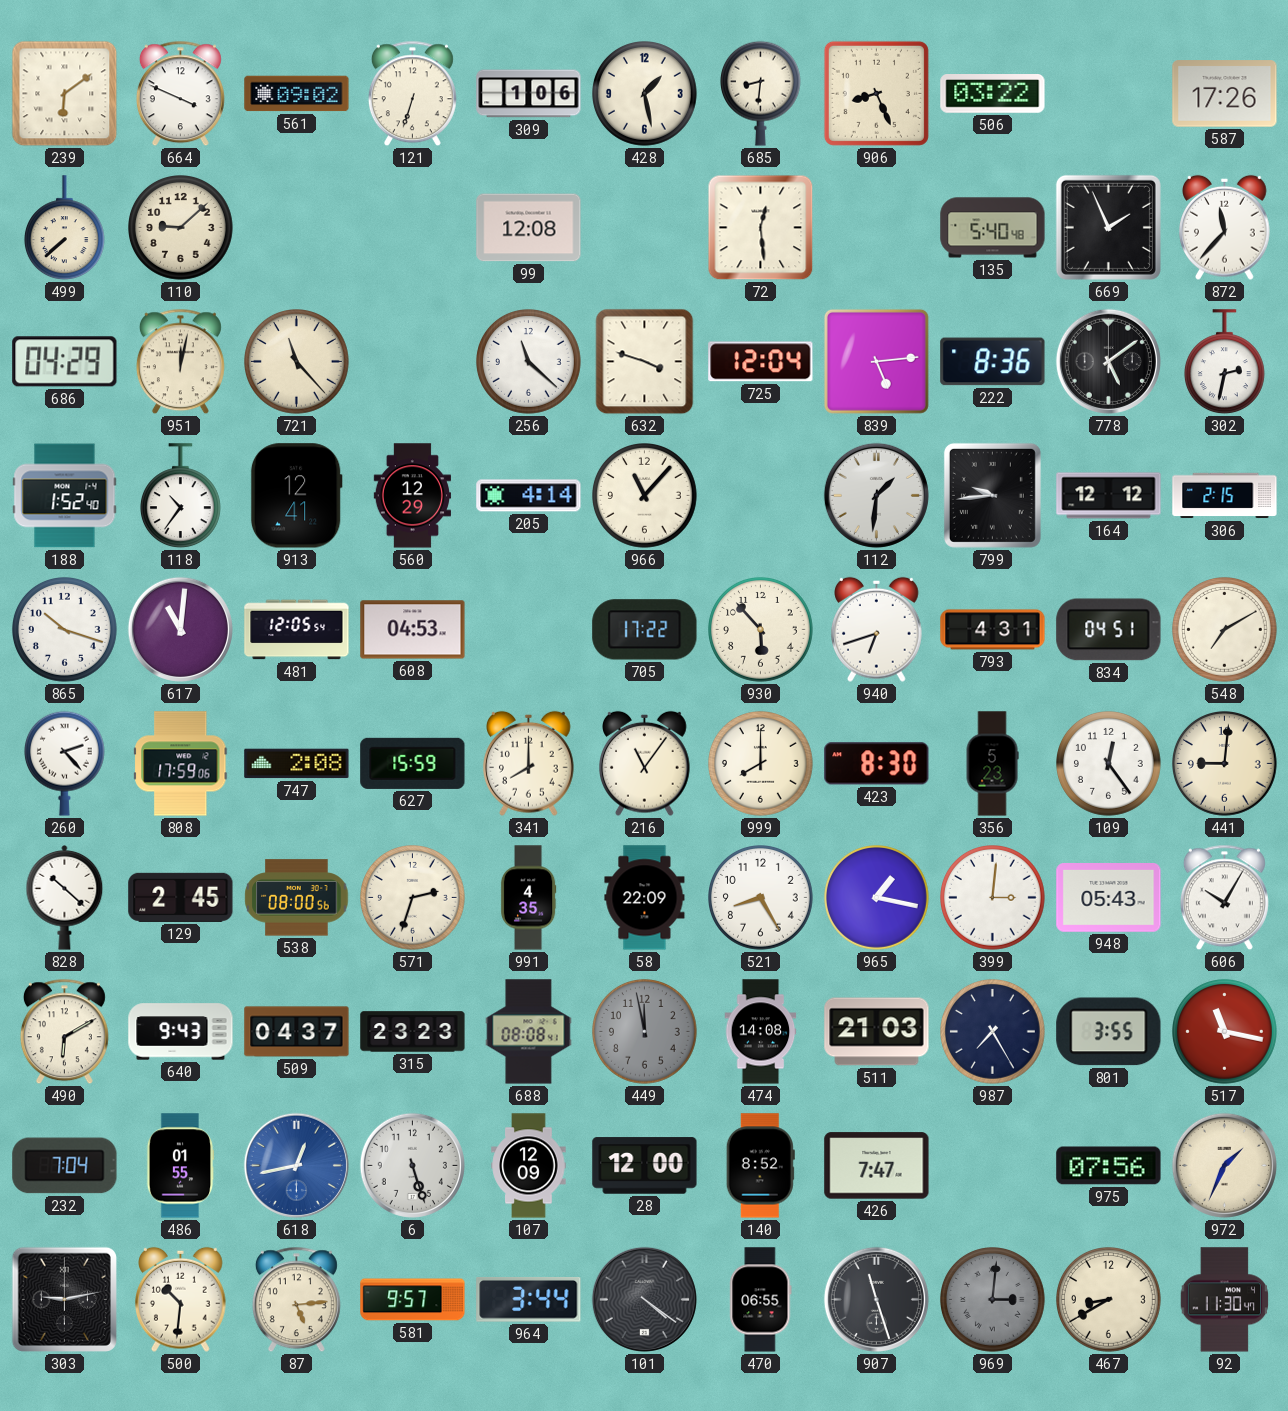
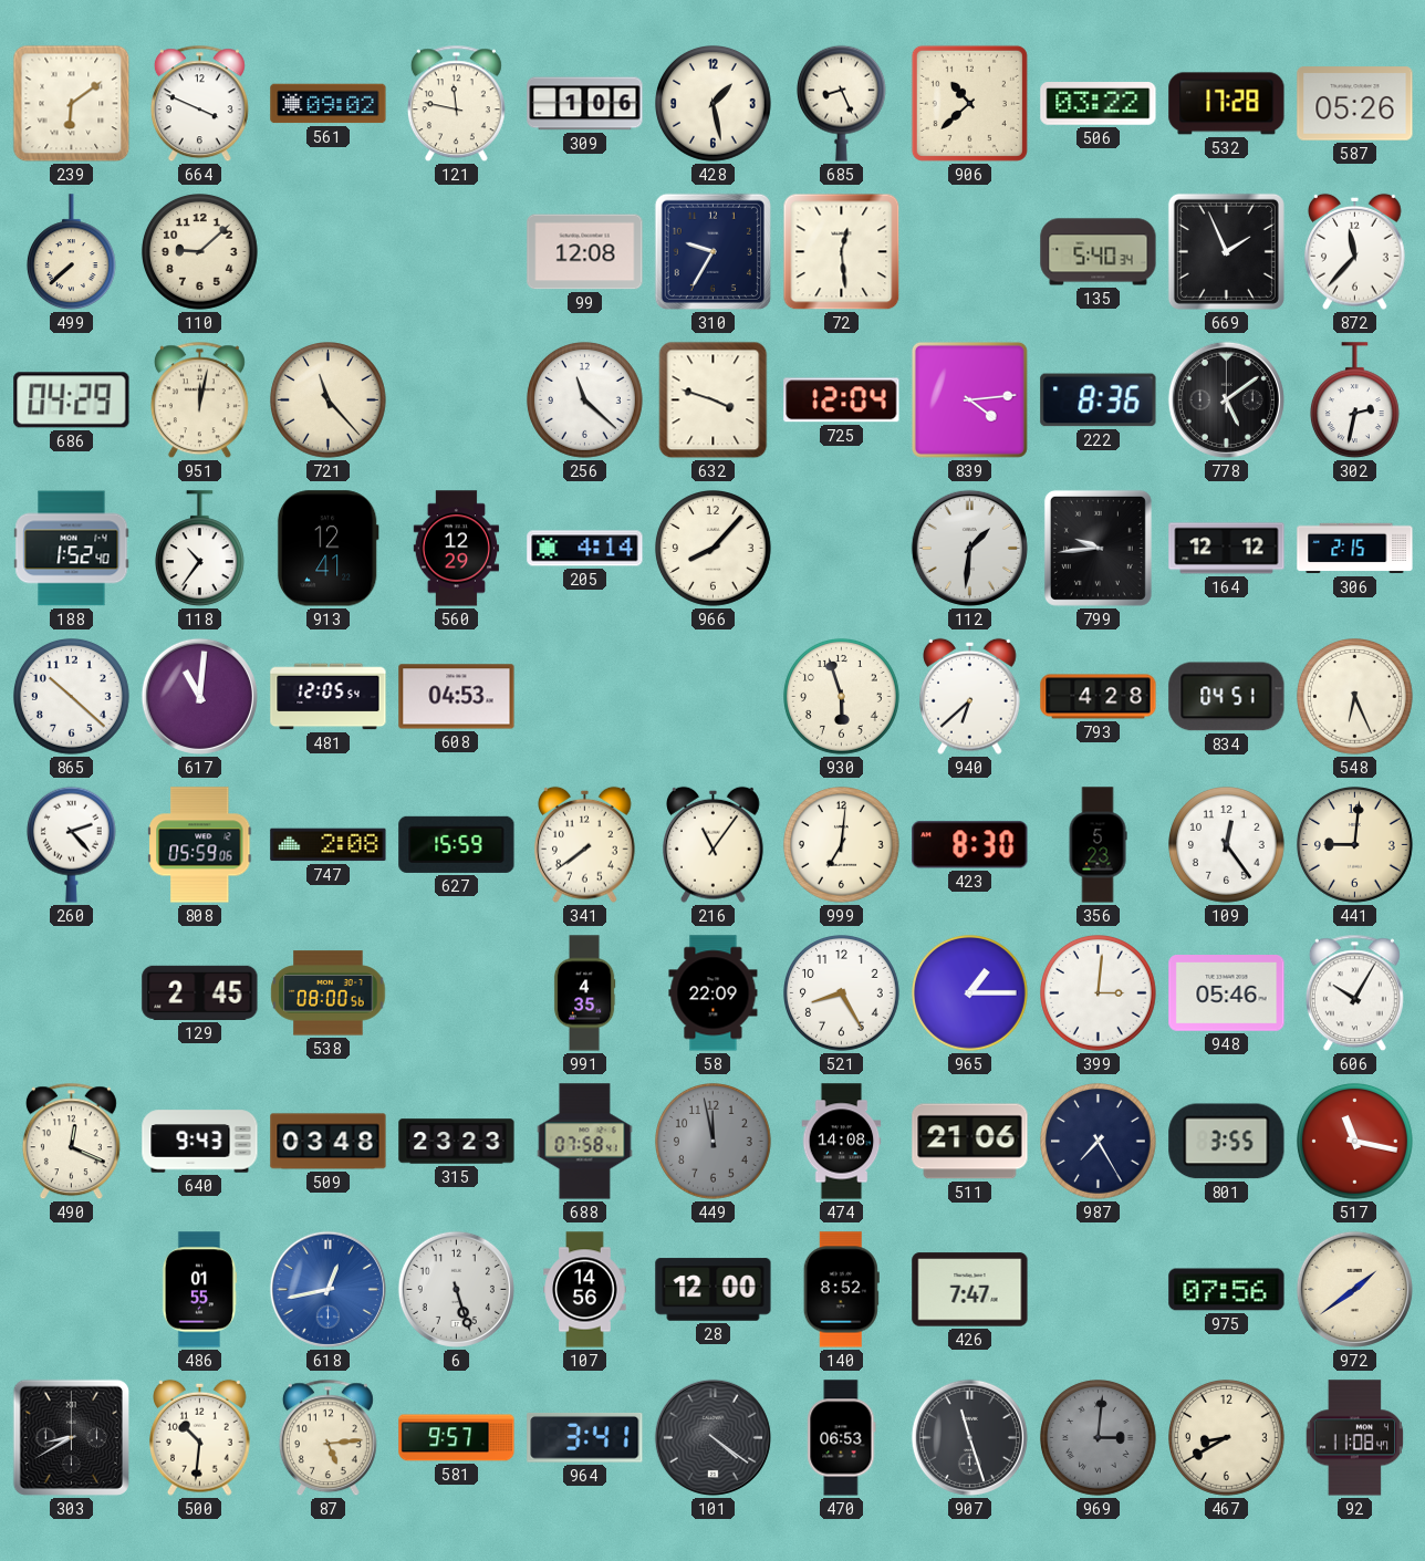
121: 6:33 -> 11:47 (456, 104)
685: 8:31 -> 8:26 (841, 103)
906: 8:26 -> 10:38 (969, 103)
532: none -> 17:28 (1227, 104)
587: 17:26 -> 05:26 (1355, 104)
310: none -> 9:35 (712, 251)
135: 5:40:48 -> 5:40:34 (1099, 252)
839: 5:14 -> 4:14 (969, 399)
966: 11:07 -> 8:07 (714, 549)
865: 10:18 -> 10:22 (72, 697)
705: 17:22 -> none (645, 630)
930: 5:53 -> 5:57 (842, 697)
940: 6:42 -> 6:38 (970, 696)
793: 4:31 -> 4:28 (1099, 697)
548: 7:10 -> 6:26 (1355, 697)
808: 17:59 -> 05:59 (200, 845)
341: 8:00 -> 7:39 (585, 844)
999: 8:00 -> 7:01 (842, 845)
828: 10:22 -> none (65, 898)
571: 2:33 -> none (413, 898)
965: 1:17 -> 1:15 (970, 993)
948: 05:43 -> 05:46 (1227, 993)
490: 6:10 -> 12:19 (71, 1142)
509: 04:37 -> 03:48 (329, 1142)
688: 08:08 -> 07:58 (585, 1142)
511: 21:03 -> 21:06 (970, 1142)
232: 7:04 -> none (65, 1166)
107: 12:09 -> 14:56 (585, 1290)
972: 1:34 -> 1:39 (1354, 1289)
303: 9:13 -> 8:40 (71, 1437)
964: 3:44 -> 3:41 (585, 1438)
470: 06:55 -> 06:53 (842, 1438)
92: 11:30 -> 11:08 (1355, 1438)
